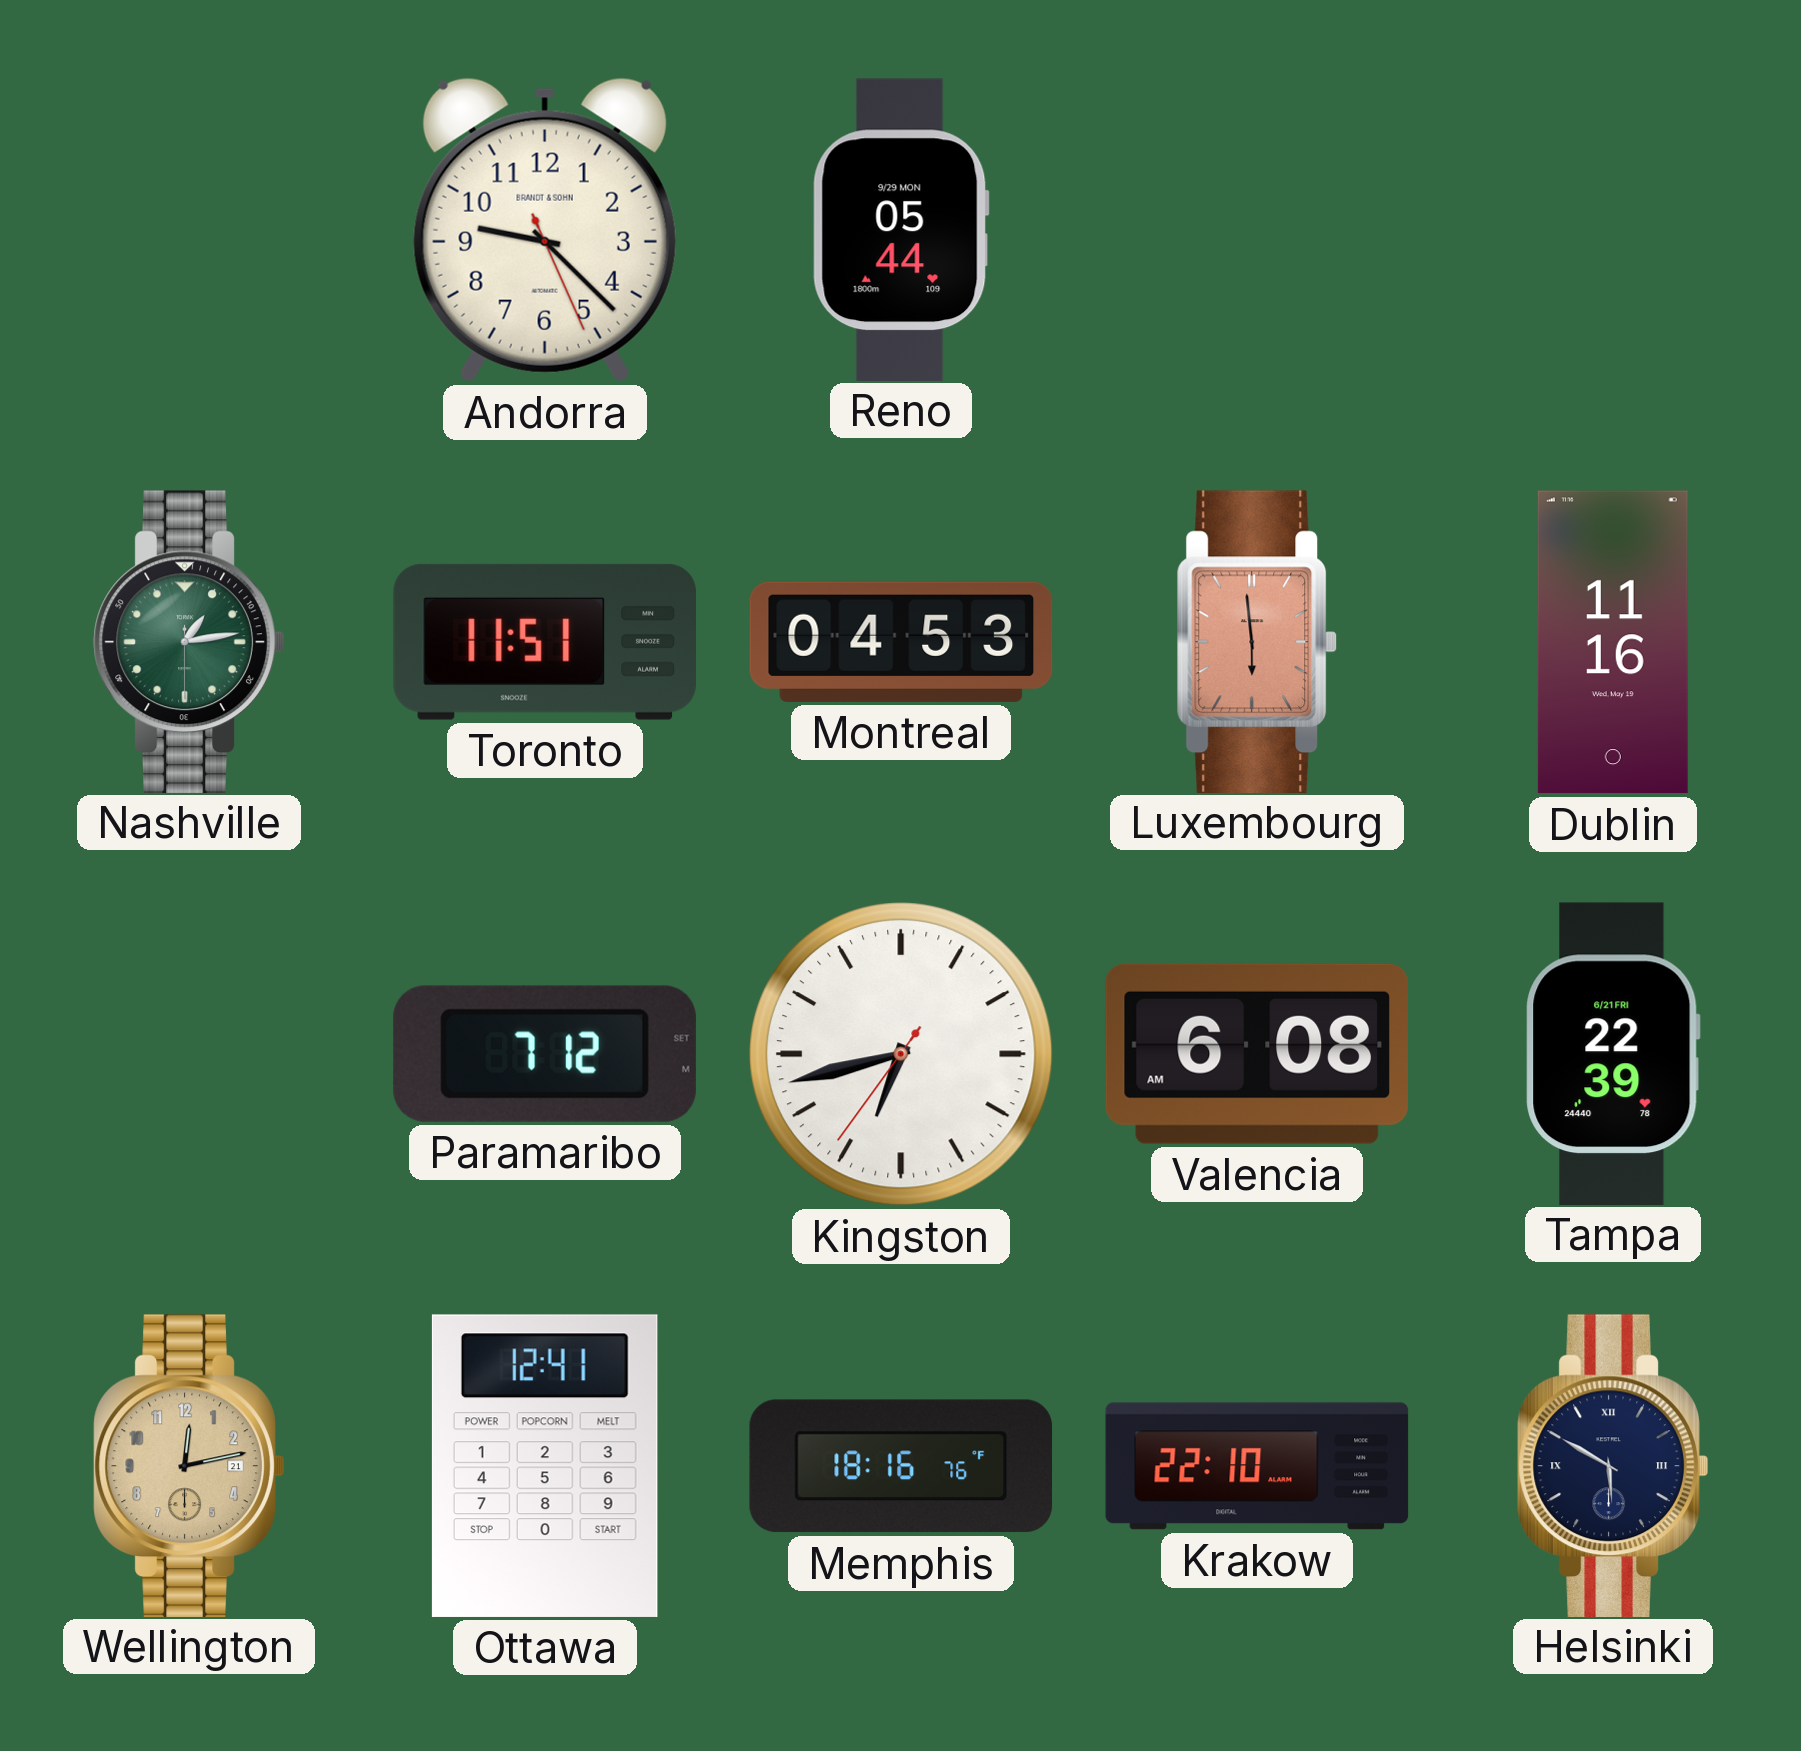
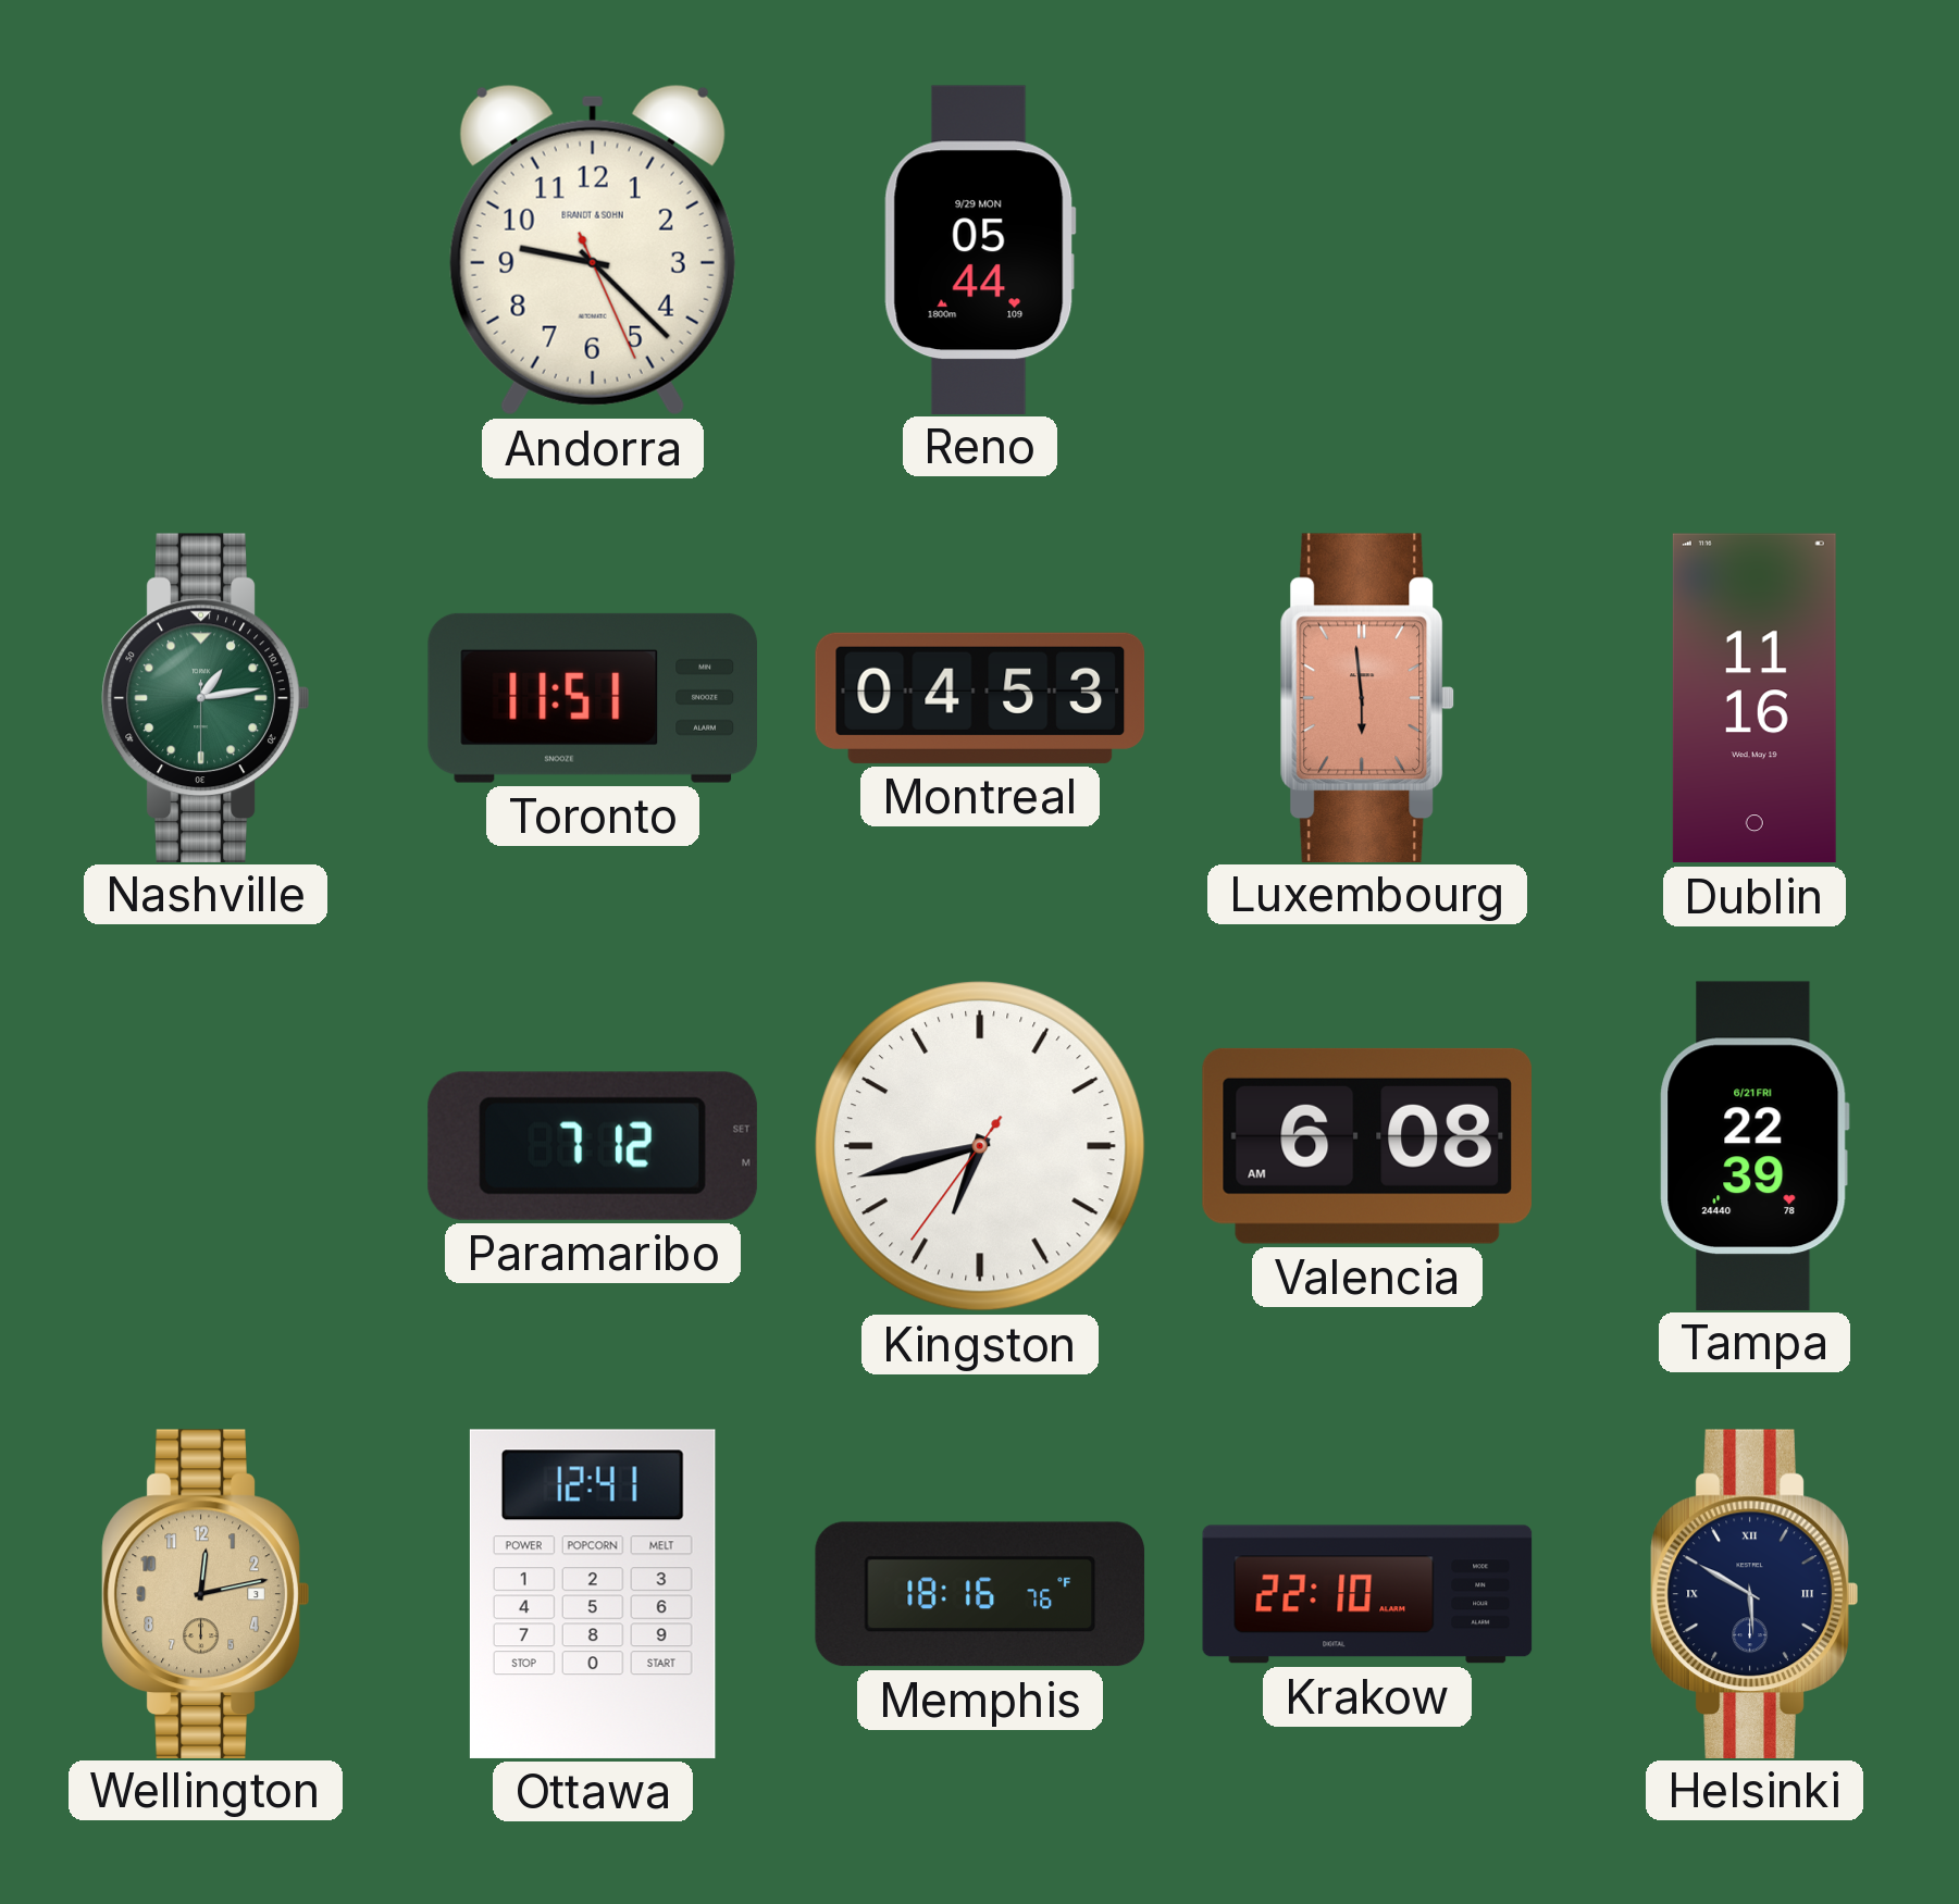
Wellington date: 21 -> 3 (206, 1593)
